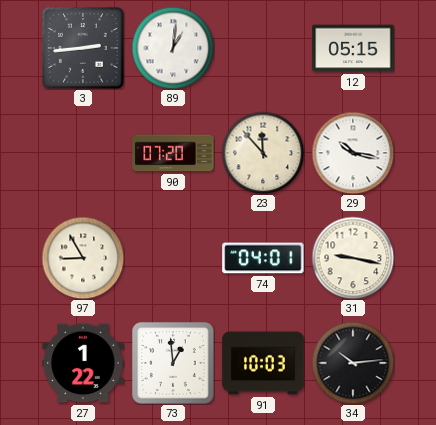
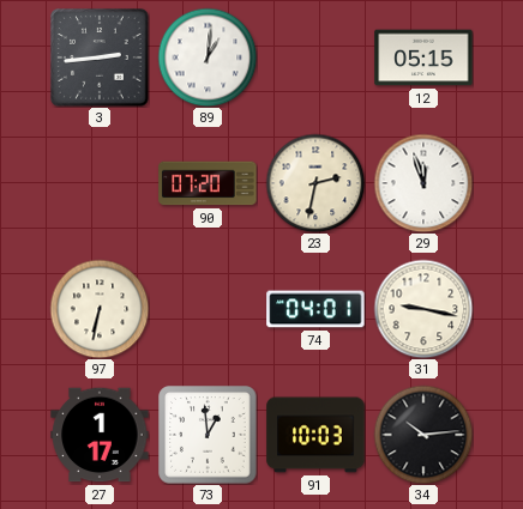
23: 11:53 -> 2:32 (315, 183)
29: 10:17 -> 11:57 (423, 183)
97: 8:55 -> 6:32 (100, 309)
27: 1:22 -> 1:17 (100, 435)
